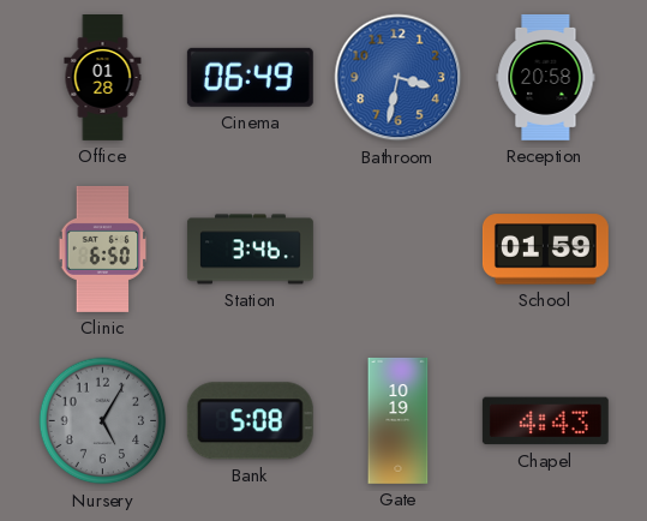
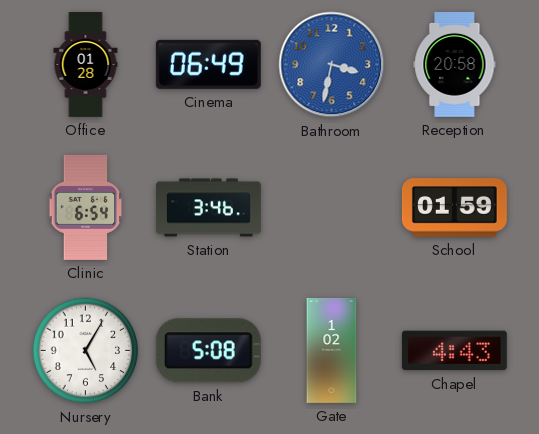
Clinic: 6:50 -> 6:54 (86, 207)
Nursery dial: grey -> white (86, 351)
Gate: 10:19 -> 1:02 (332, 350)
